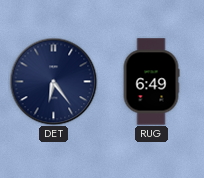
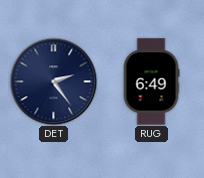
DET: 6:24 -> 2:24 (53, 81)
